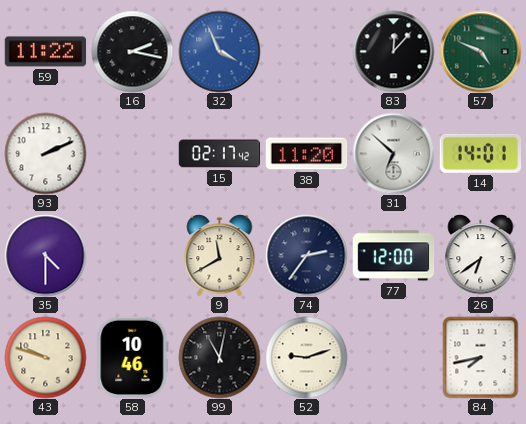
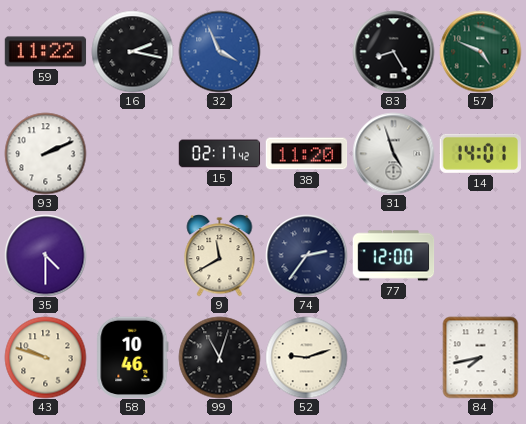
83: 12:07 -> 8:25 (393, 51)
31: 6:52 -> 4:57 (393, 153)
26: 6:39 -> none (481, 255)
99: 11:02 -> 11:03 (219, 357)
